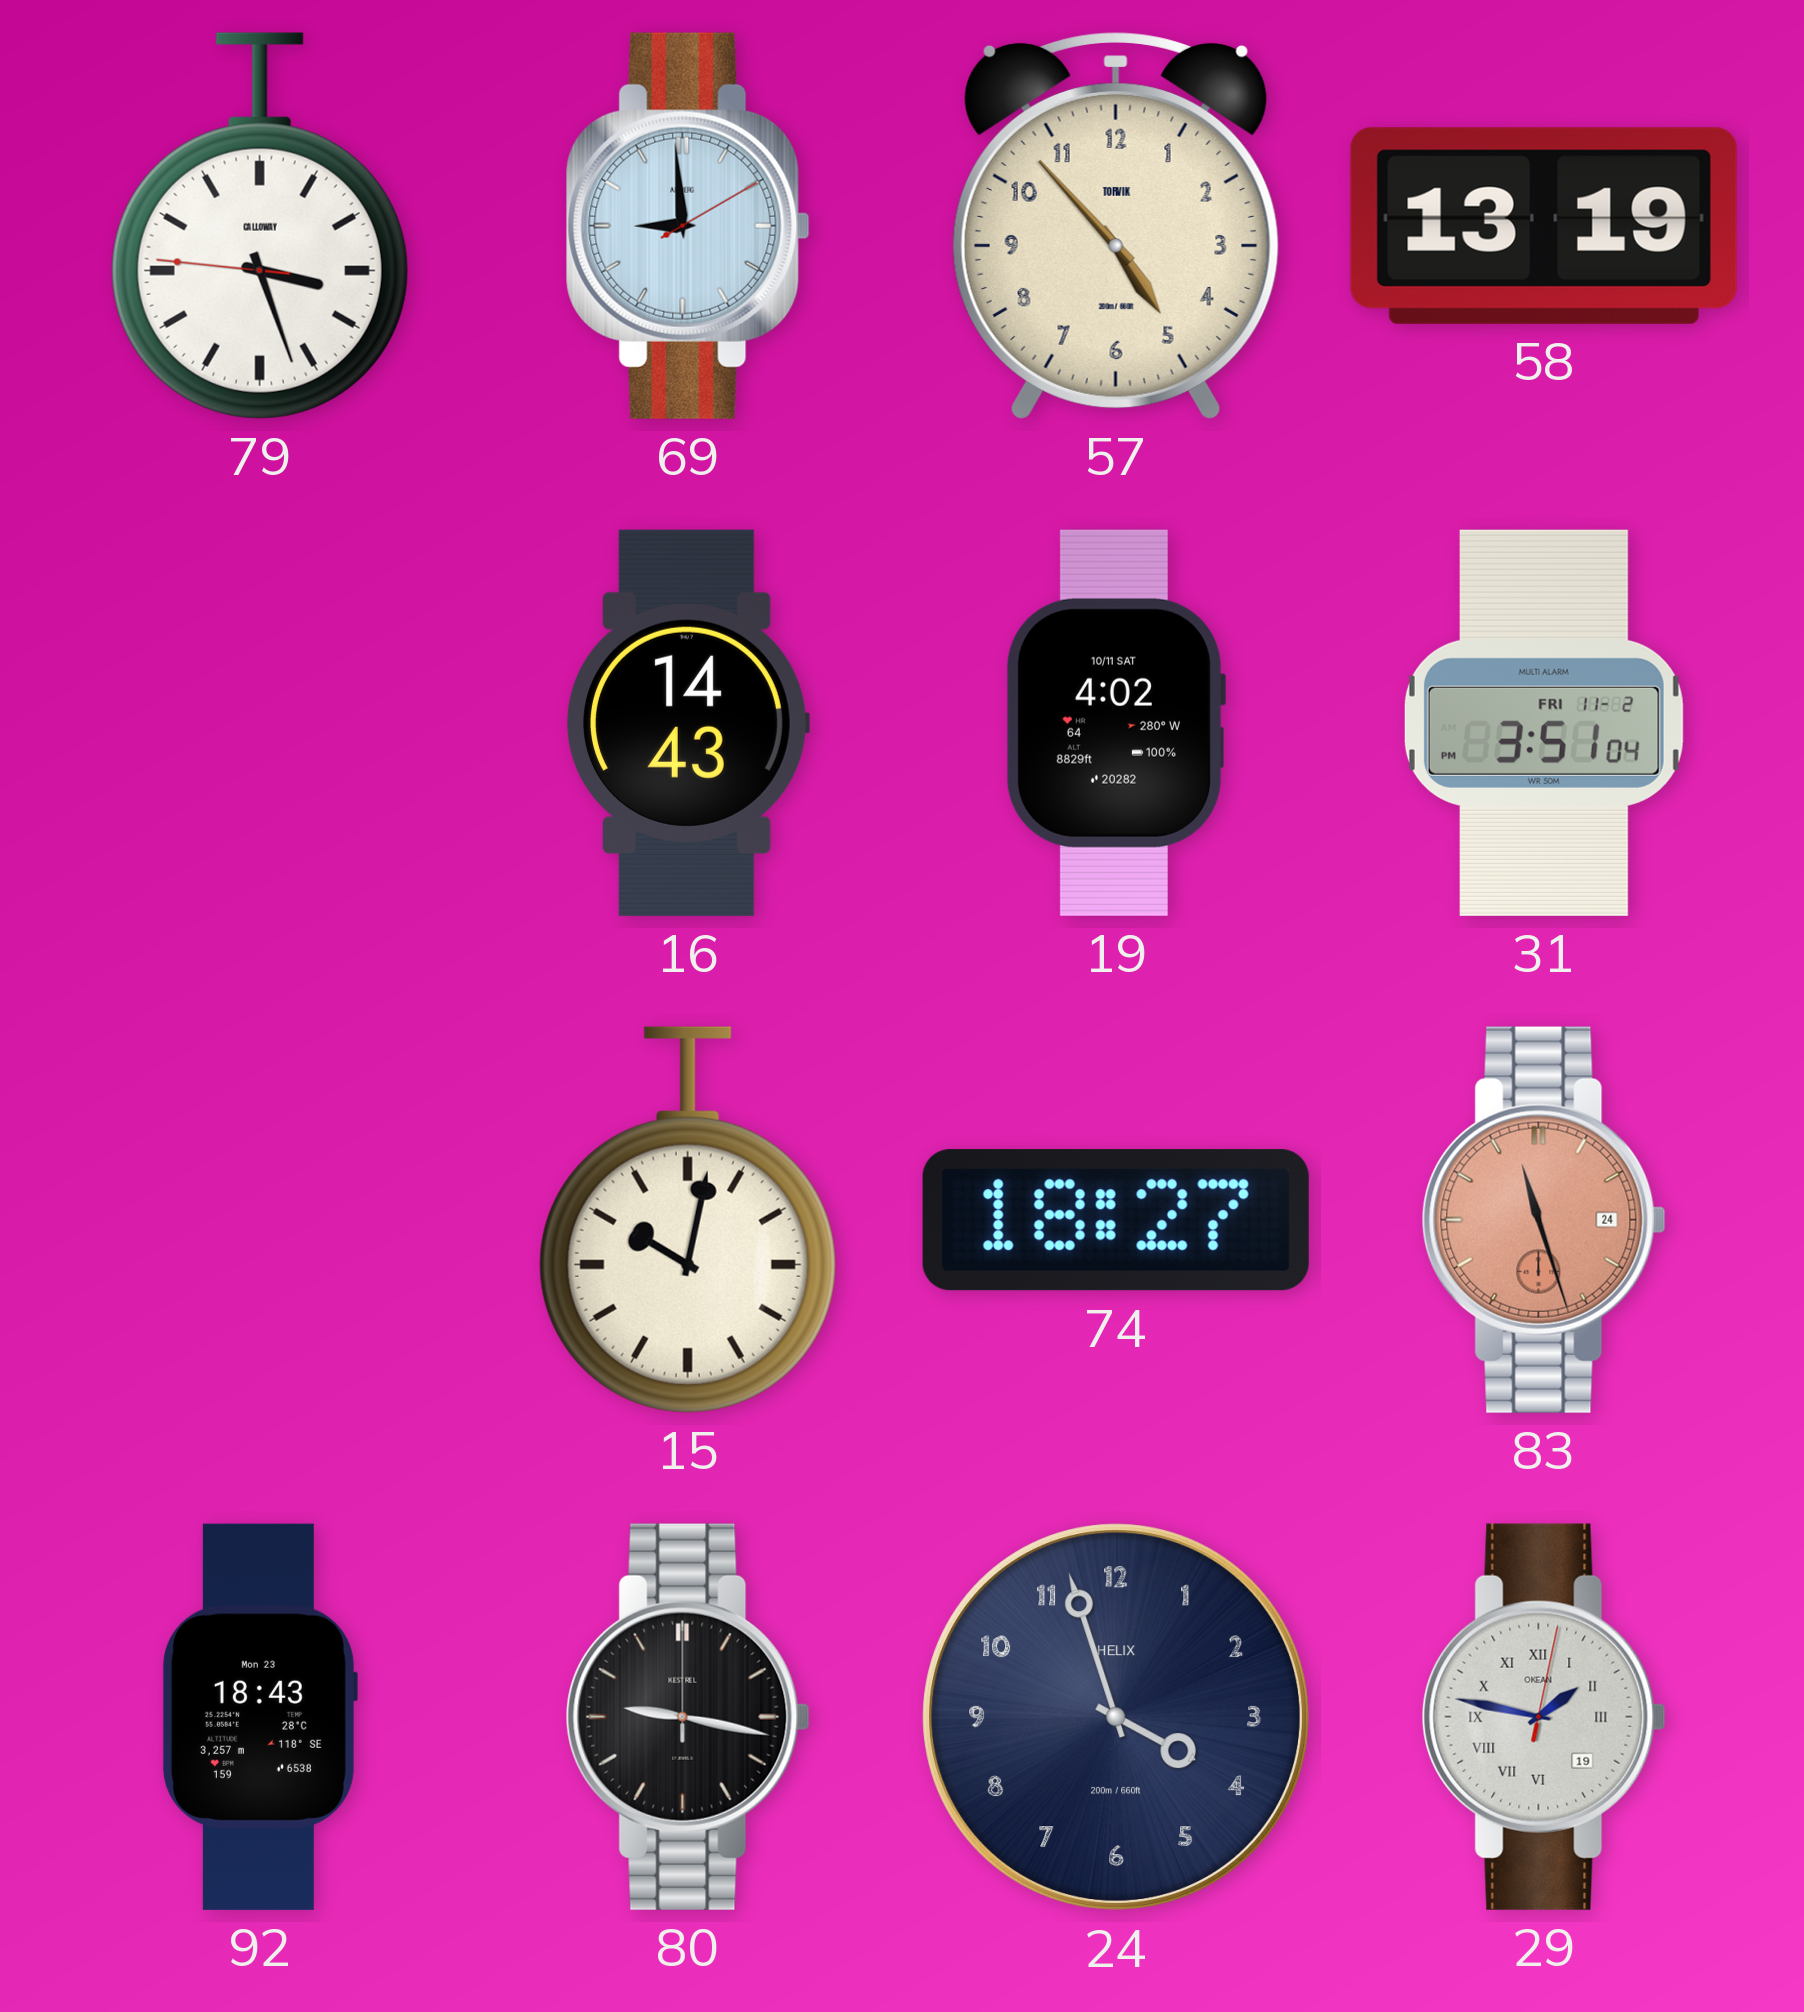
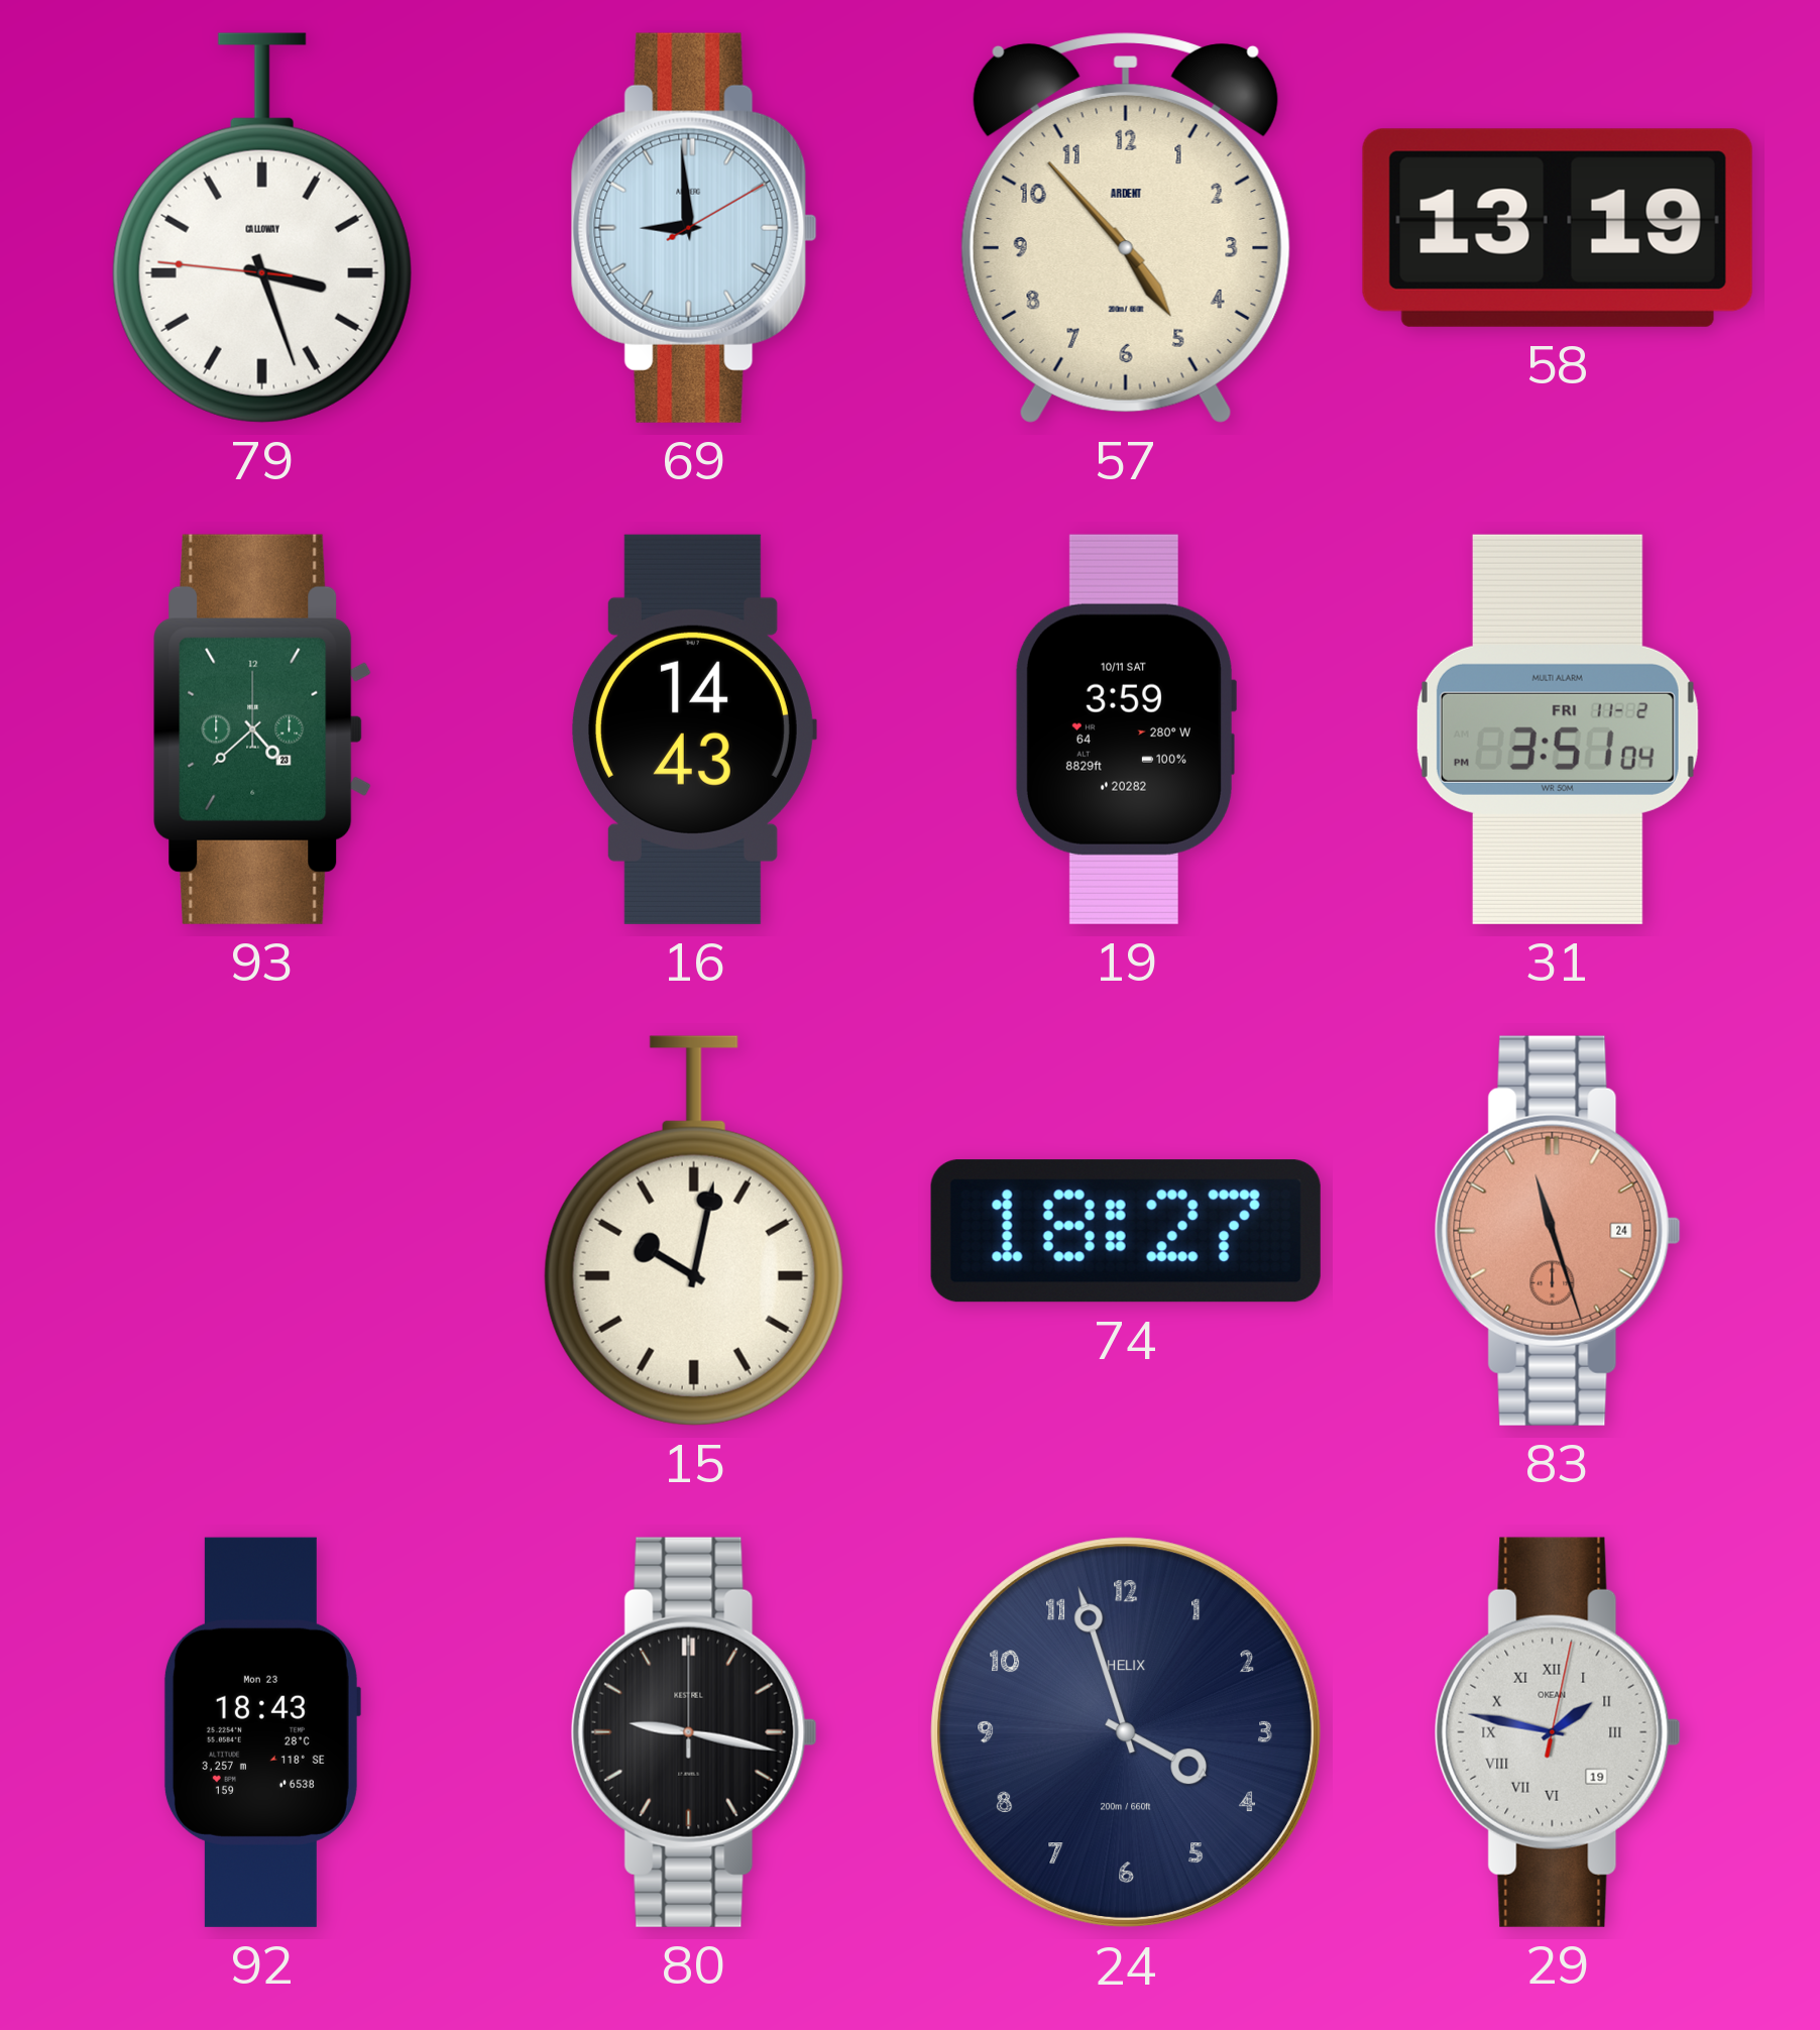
57 brand: TORVIK -> ARDENT (1126, 227)
93: none -> 4:38 (262, 729)
19: 4:02 -> 3:59 (1125, 729)
